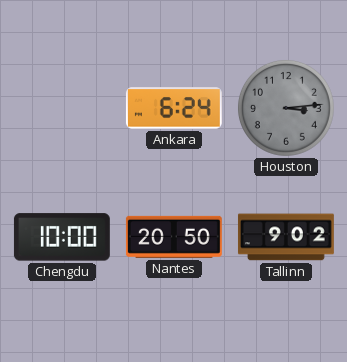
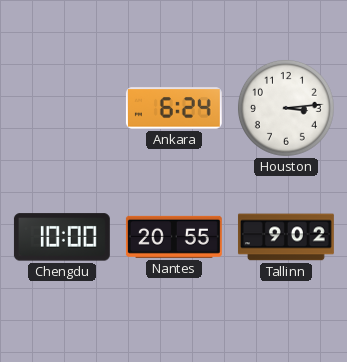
Houston dial: grey -> white (286, 108)
Nantes: 20:50 -> 20:55 (174, 237)
